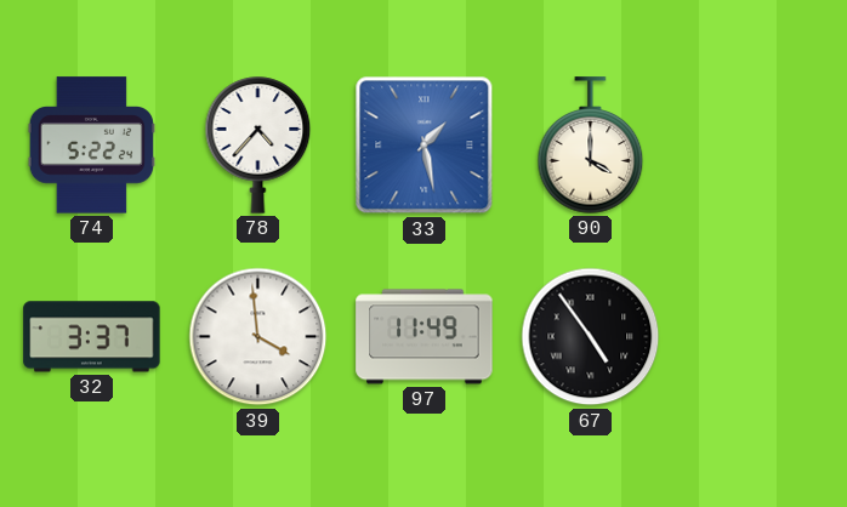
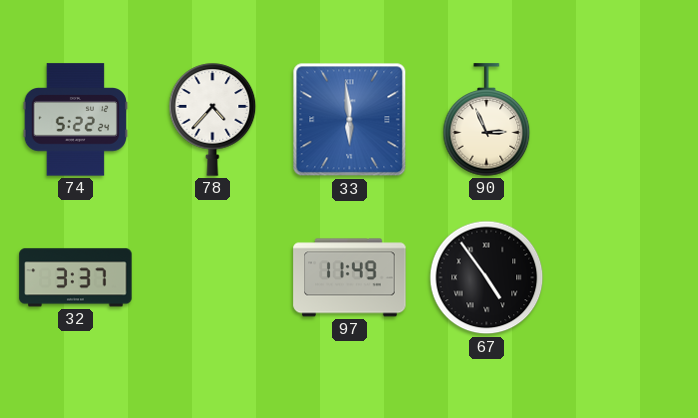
33: 1:28 -> 5:59 (350, 120)
90: 4:00 -> 2:56 (487, 120)
39: 3:59 -> none (258, 337)
